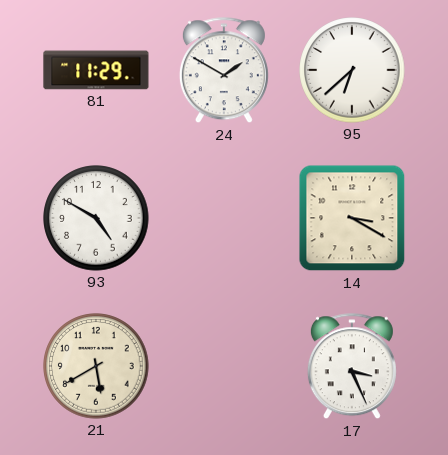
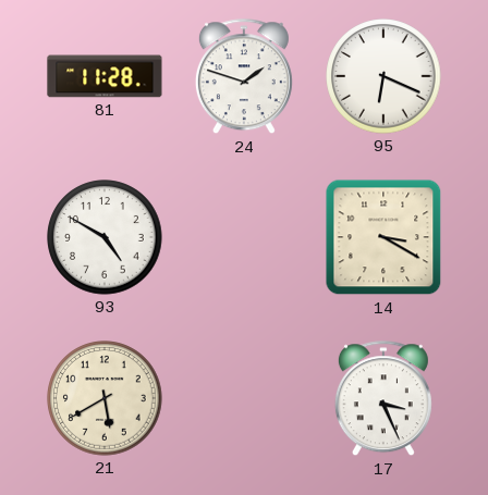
81: 11:29 -> 11:28 (105, 76)
24: 1:50 -> 1:48 (244, 77)
95: 6:38 -> 6:19 (383, 76)
